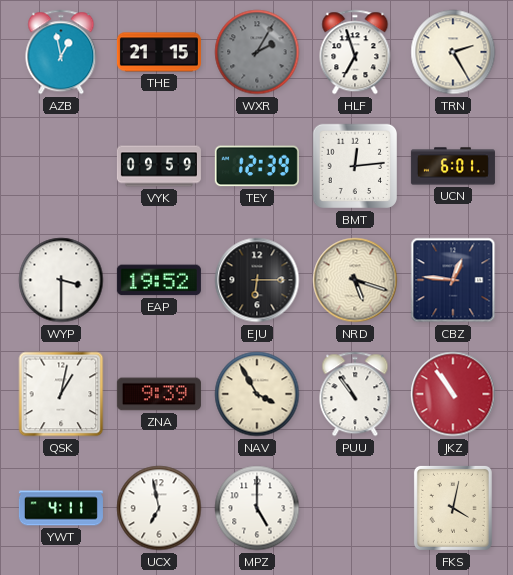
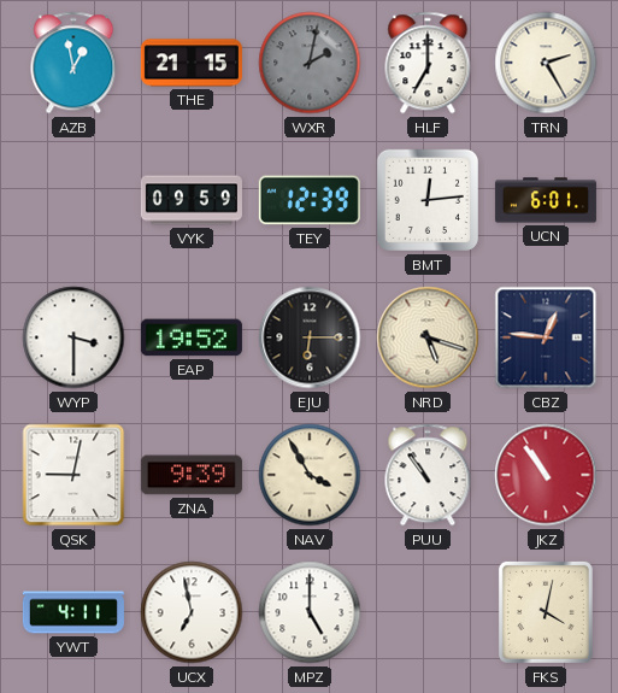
WXR: 2:05 -> 2:02 (310, 63)
HLF: 6:57 -> 7:00 (428, 63)
QSK: 1:02 -> 9:02 (73, 475)
